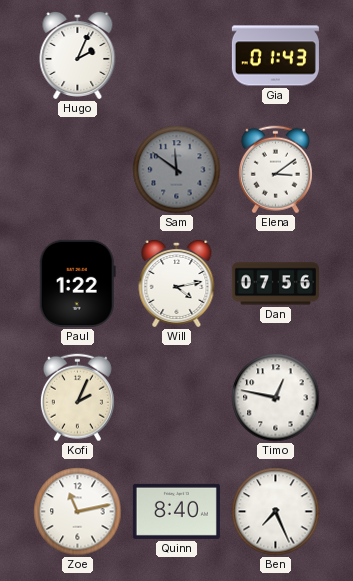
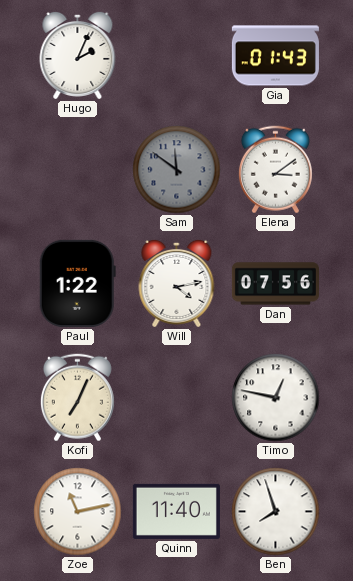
Kofi: 2:04 -> 7:04 (77, 398)
Quinn: 8:40 -> 11:40 (176, 511)
Ben: 7:26 -> 7:57 (276, 512)
